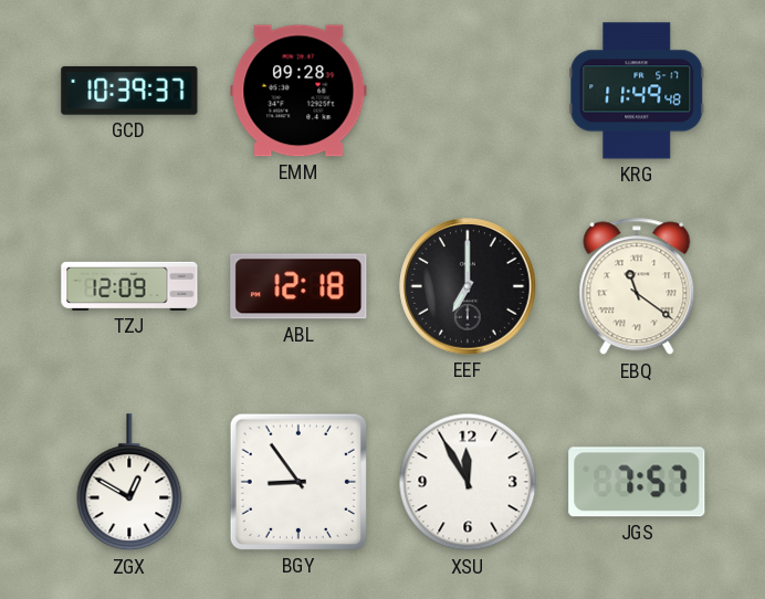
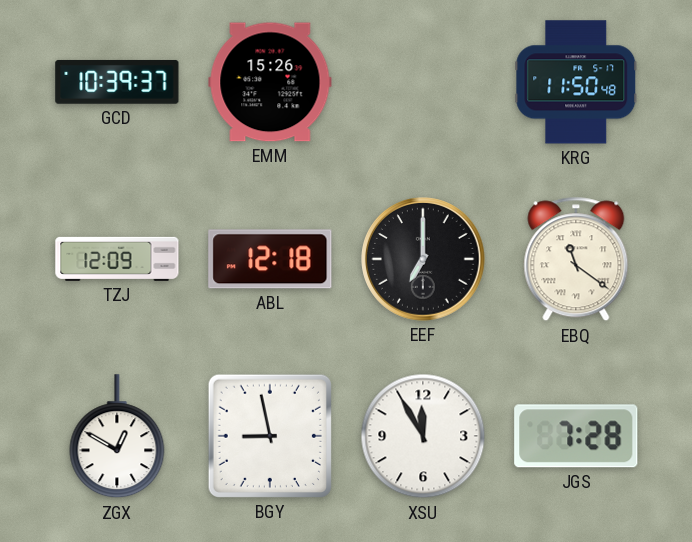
EMM: 09:28 -> 15:26 (270, 82)
KRG: 11:49 -> 11:50 (576, 82)
BGY: 8:54 -> 8:58 (270, 436)
JGS: 7:57 -> 7:28 (576, 436)
